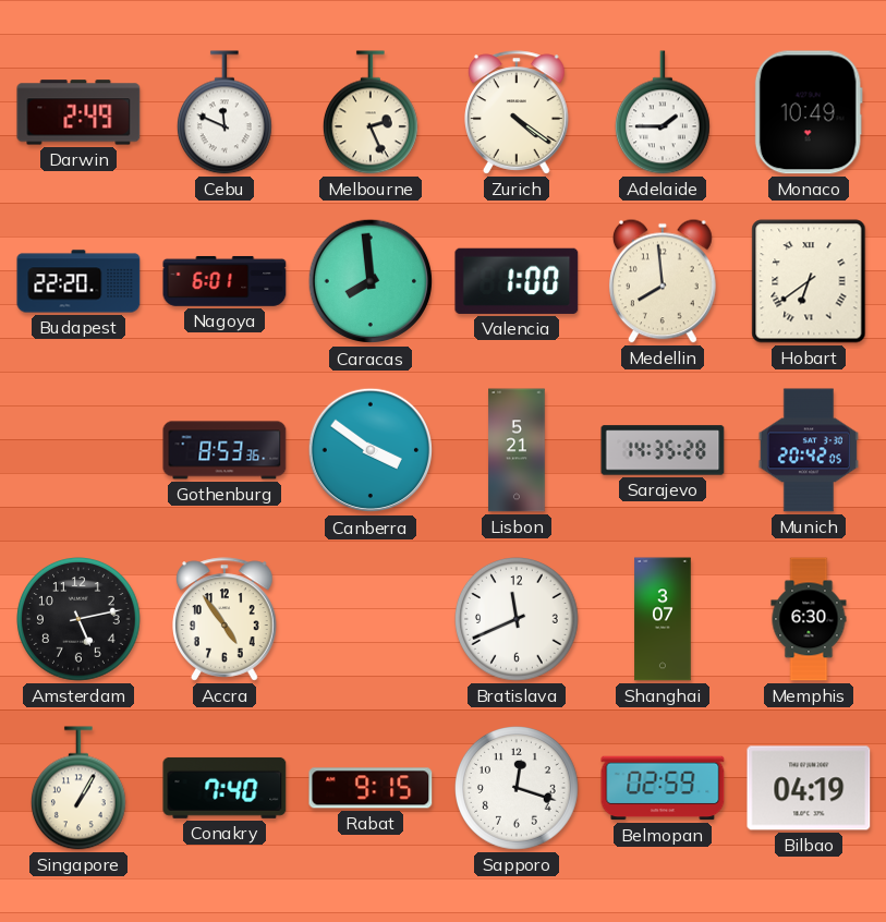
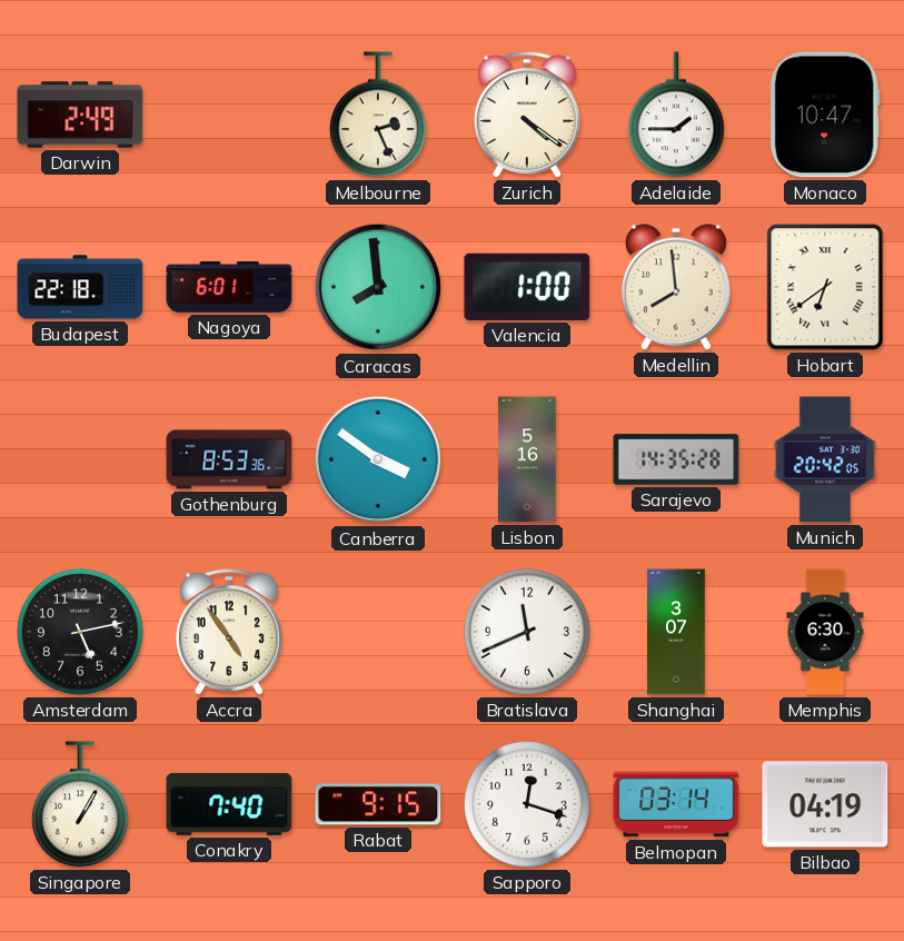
Cebu: 11:49 -> none (224, 112)
Monaco: 10:49 -> 10:47 (825, 115)
Budapest: 22:20 -> 22:18 (80, 287)
Lisbon: 5:21 -> 5:16 (527, 459)
Belmopan: 02:59 -> 03:14 (676, 804)
